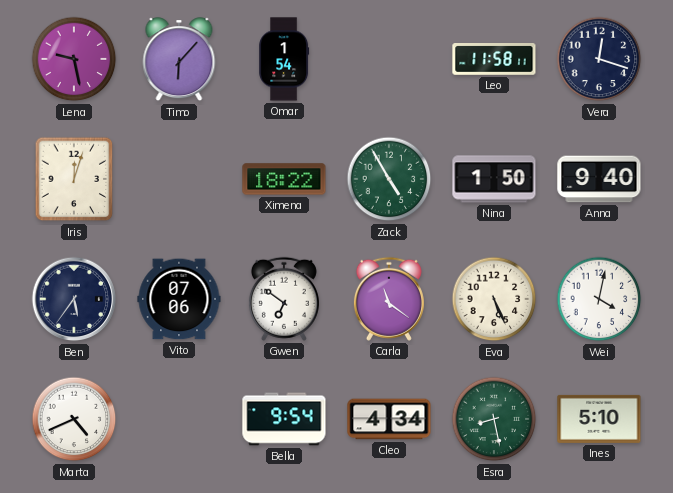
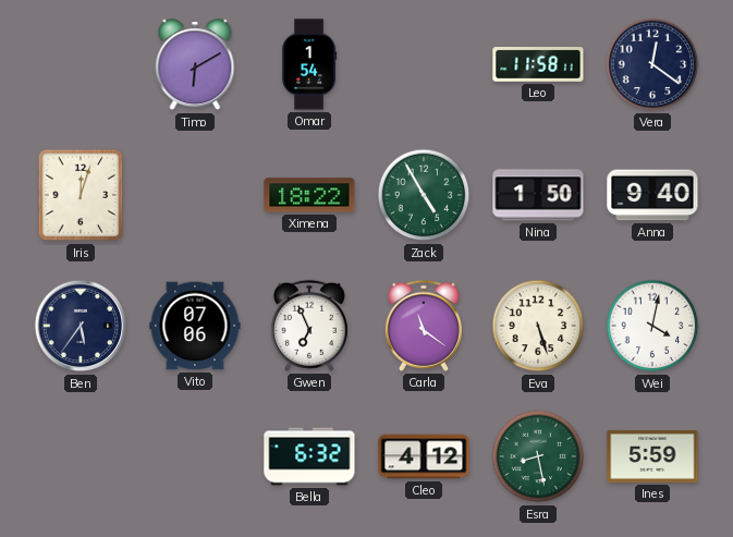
Lena: 9:28 -> none (74, 59)
Timo: 6:07 -> 6:10 (195, 65)
Vera: 12:18 -> 12:21 (652, 64)
Gwen: 6:51 -> 6:56 (309, 326)
Eva: 5:26 -> 5:27 (538, 326)
Marta: 4:41 -> none (74, 419)
Bella: 9:54 -> 6:32 (309, 456)
Cleo: 4:34 -> 4:12 (424, 456)
Ines: 5:10 -> 5:59 (652, 456)
